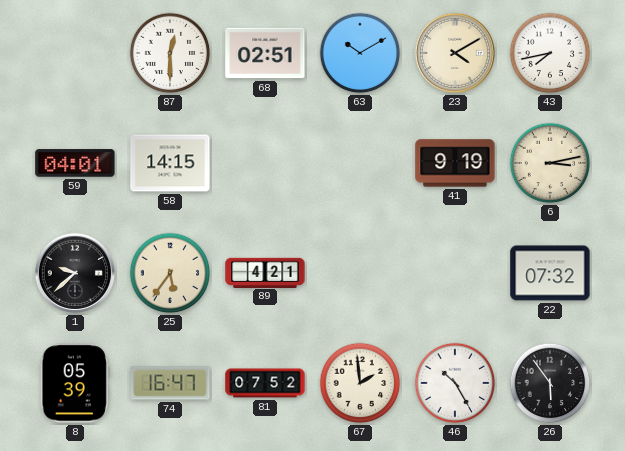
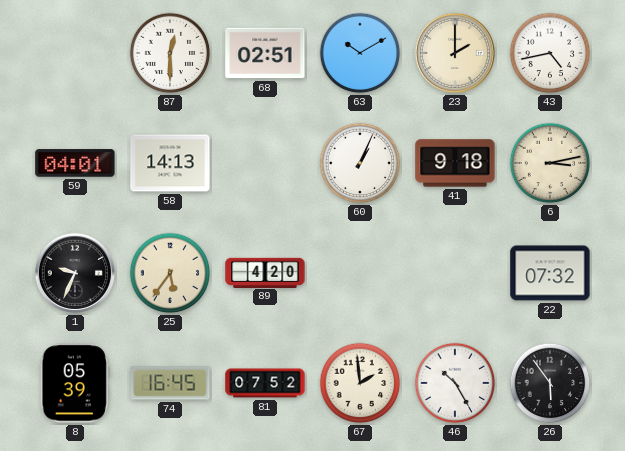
23: 4:10 -> 2:00 (455, 53)
43: 7:43 -> 4:43 (550, 53)
58: 14:15 -> 14:13 (170, 163)
60: none -> 1:04 (360, 163)
41: 9:19 -> 9:18 (455, 163)
1: 9:38 -> 9:34 (75, 273)
89: 4:21 -> 4:20 (265, 272)
74: 16:47 -> 16:45 (170, 383)
